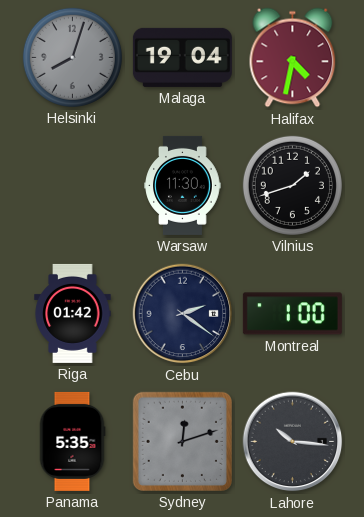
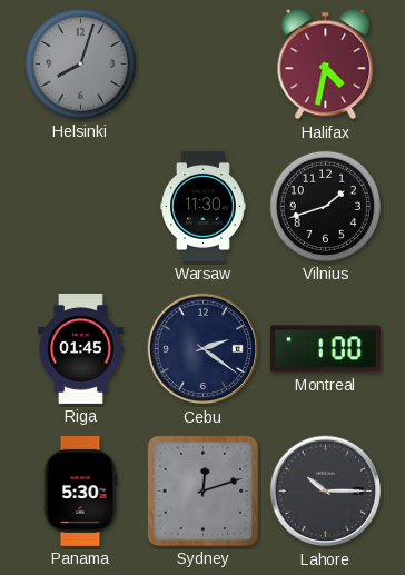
Malaga: 19:04 -> none (182, 57)
Riga: 01:42 -> 01:45 (81, 348)
Panama: 5:35 -> 5:30 (80, 490)
Lahore: 10:16 -> 10:15 (326, 492)
